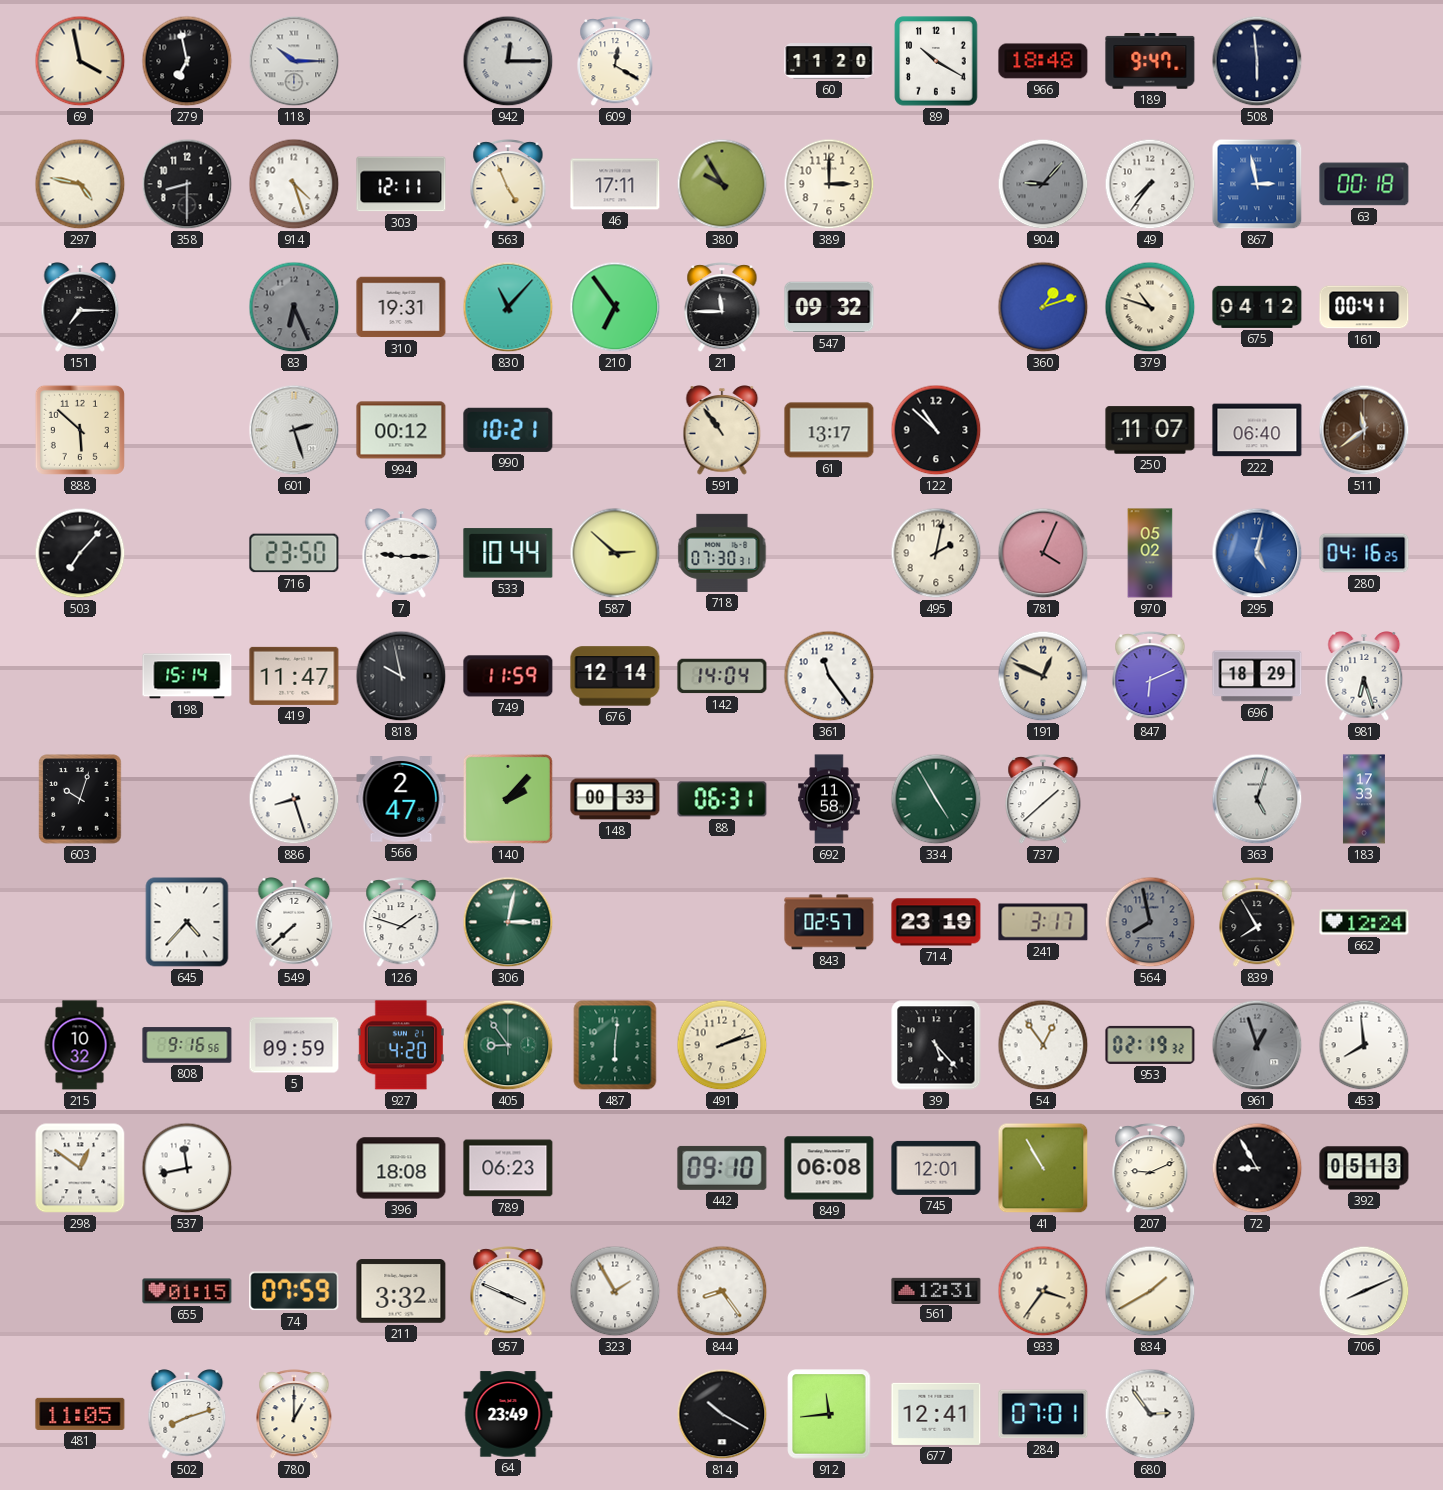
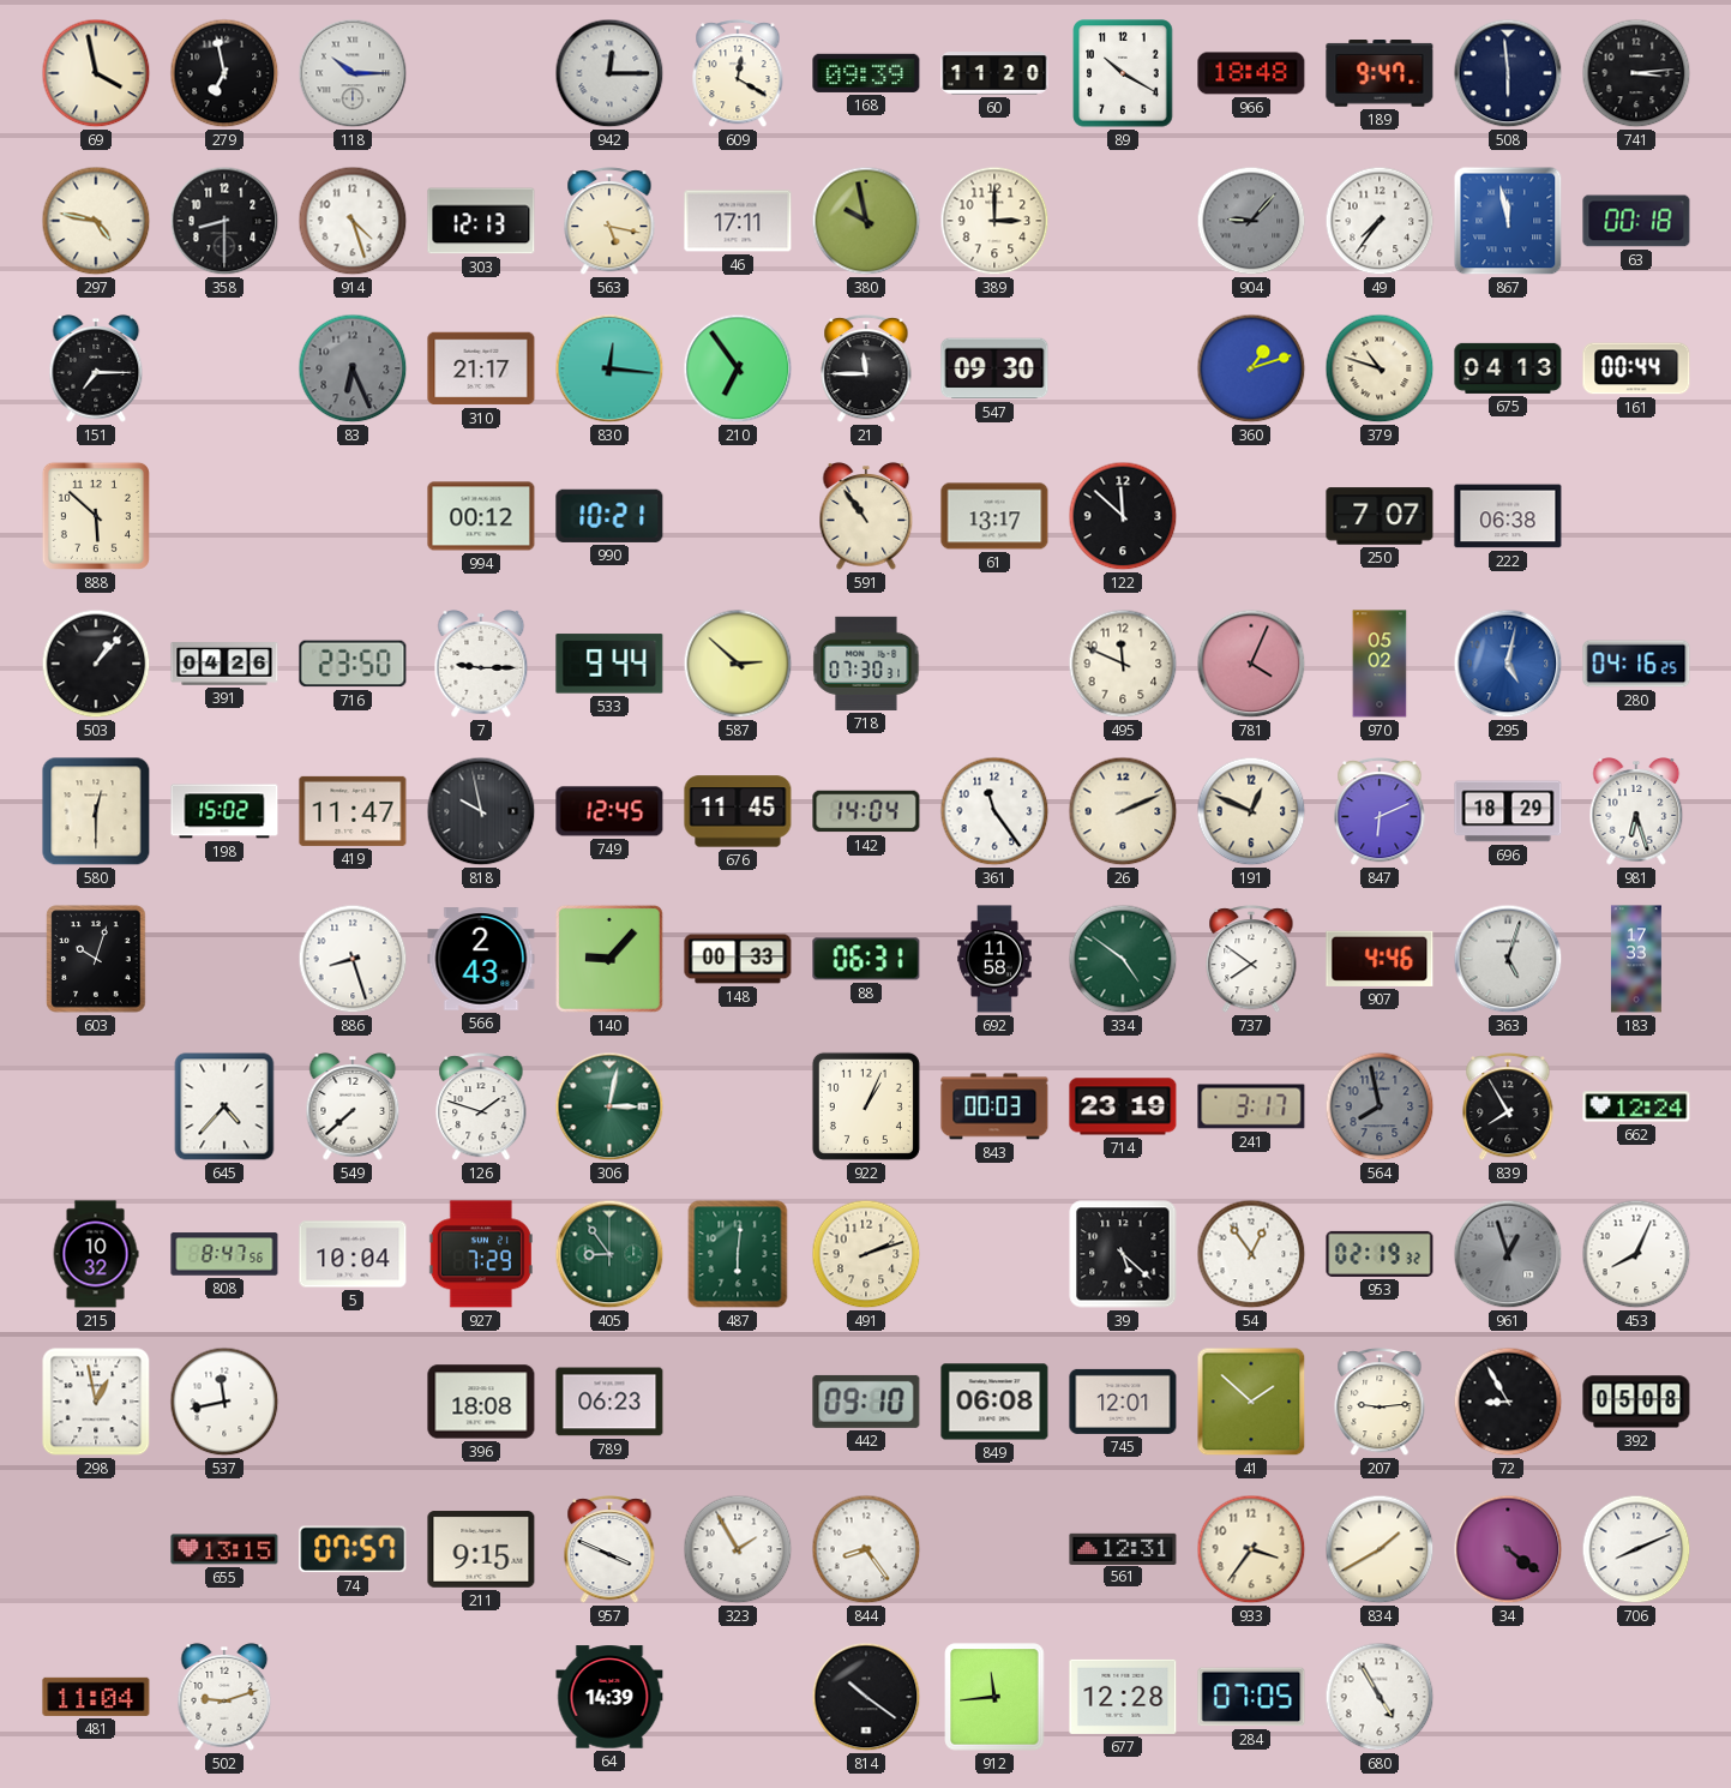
168: none -> 09:39 (866, 73)
741: none -> 3:14 (1636, 73)
303: 12:11 -> 12:13 (481, 221)
563: 4:56 -> 5:17 (609, 222)
380: 9:55 -> 9:58 (866, 221)
867: 2:58 -> 11:58 (1508, 221)
310: 19:31 -> 21:17 (481, 368)
830: 11:07 -> 12:16 (609, 368)
547: 09:32 -> 09:30 (994, 368)
675: 04:12 -> 04:13 (1508, 368)
161: 00:41 -> 00:44 (1636, 368)
601: 2:27 -> none (294, 430)
122: 10:52 -> 11:52 (1123, 516)
250: 11:07 -> 7:07 (1380, 516)
222: 06:40 -> 06:38 (1508, 516)
511: 11:39 -> none (1364, 430)
503: 7:07 -> 1:07 (96, 664)
391: none -> 04:26 (224, 664)
533: 10:44 -> 9:44 (609, 664)
495: 2:02 -> 11:49 (1123, 664)
580: none -> 12:30 (96, 811)
198: 15:14 -> 15:02 (224, 811)
749: 11:59 -> 12:45 (609, 811)
676: 12:14 -> 11:45 (738, 811)
26: none -> 2:11 (1123, 811)
566: 2:47 -> 2:43 (481, 959)
140: 2:07 -> 9:07 (609, 959)
334: 4:55 -> 4:51 (1123, 959)
737: 1:38 -> 7:51 (1251, 960)
907: none -> 4:46 (1380, 959)
922: none -> 1:04 (866, 1106)
843: 02:57 -> 00:03 (994, 1106)
808: 9:16 -> 8:47 (224, 1254)
5: 09:59 -> 10:04 (353, 1254)
927: 4:20 -> 7:29 (481, 1254)
39: 5:23 -> 5:22 (1123, 1254)
453: 7:59 -> 8:04 (1636, 1254)
298: 12:51 -> 12:58 (96, 1402)
41: 10:55 -> 1:52 (1251, 1402)
207: 9:11 -> 9:14 (1380, 1403)
392: 05:13 -> 05:08 (1636, 1402)
655: 01:15 -> 13:15 (224, 1549)
74: 07:59 -> 07:57 (353, 1549)
211: 3:32 -> 9:15 (481, 1549)
34: none -> 4:21 (1508, 1549)
481: 11:05 -> 11:04 (96, 1697)
502: 8:12 -> 9:12 (224, 1697)
780: 1:00 -> none (294, 1415)
64: 23:49 -> 14:39 (609, 1697)
814: 10:20 -> 10:21 (866, 1697)
677: 12:41 -> 12:28 (1123, 1697)
284: 07:01 -> 07:05 (1251, 1697)
680: 2:54 -> 4:55 (1380, 1697)
